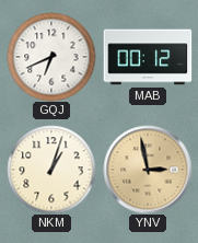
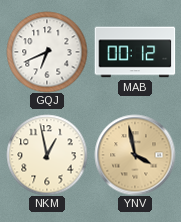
NKM: 1:03 -> 12:58 (47, 155)
YNV: 2:58 -> 3:58 (135, 155)
